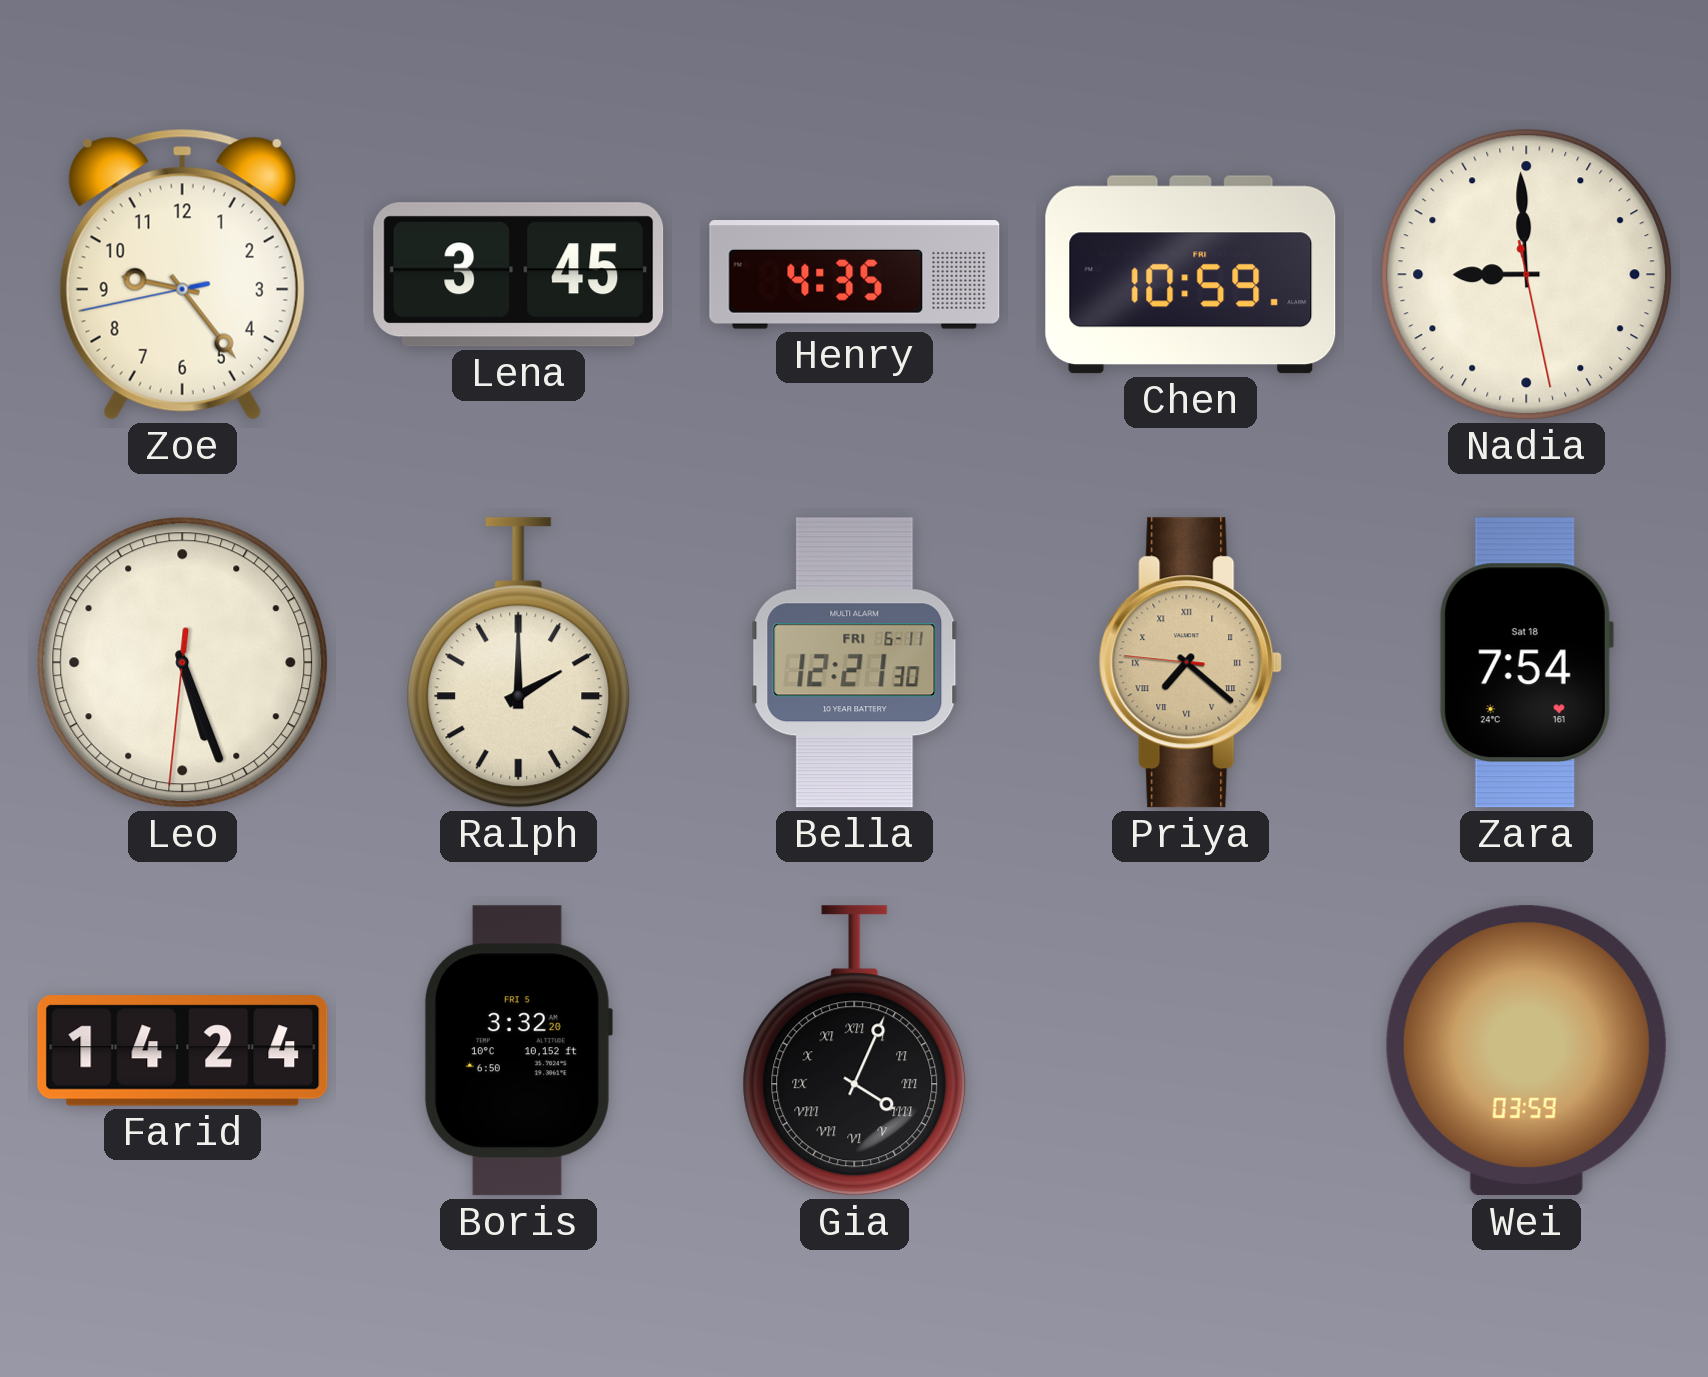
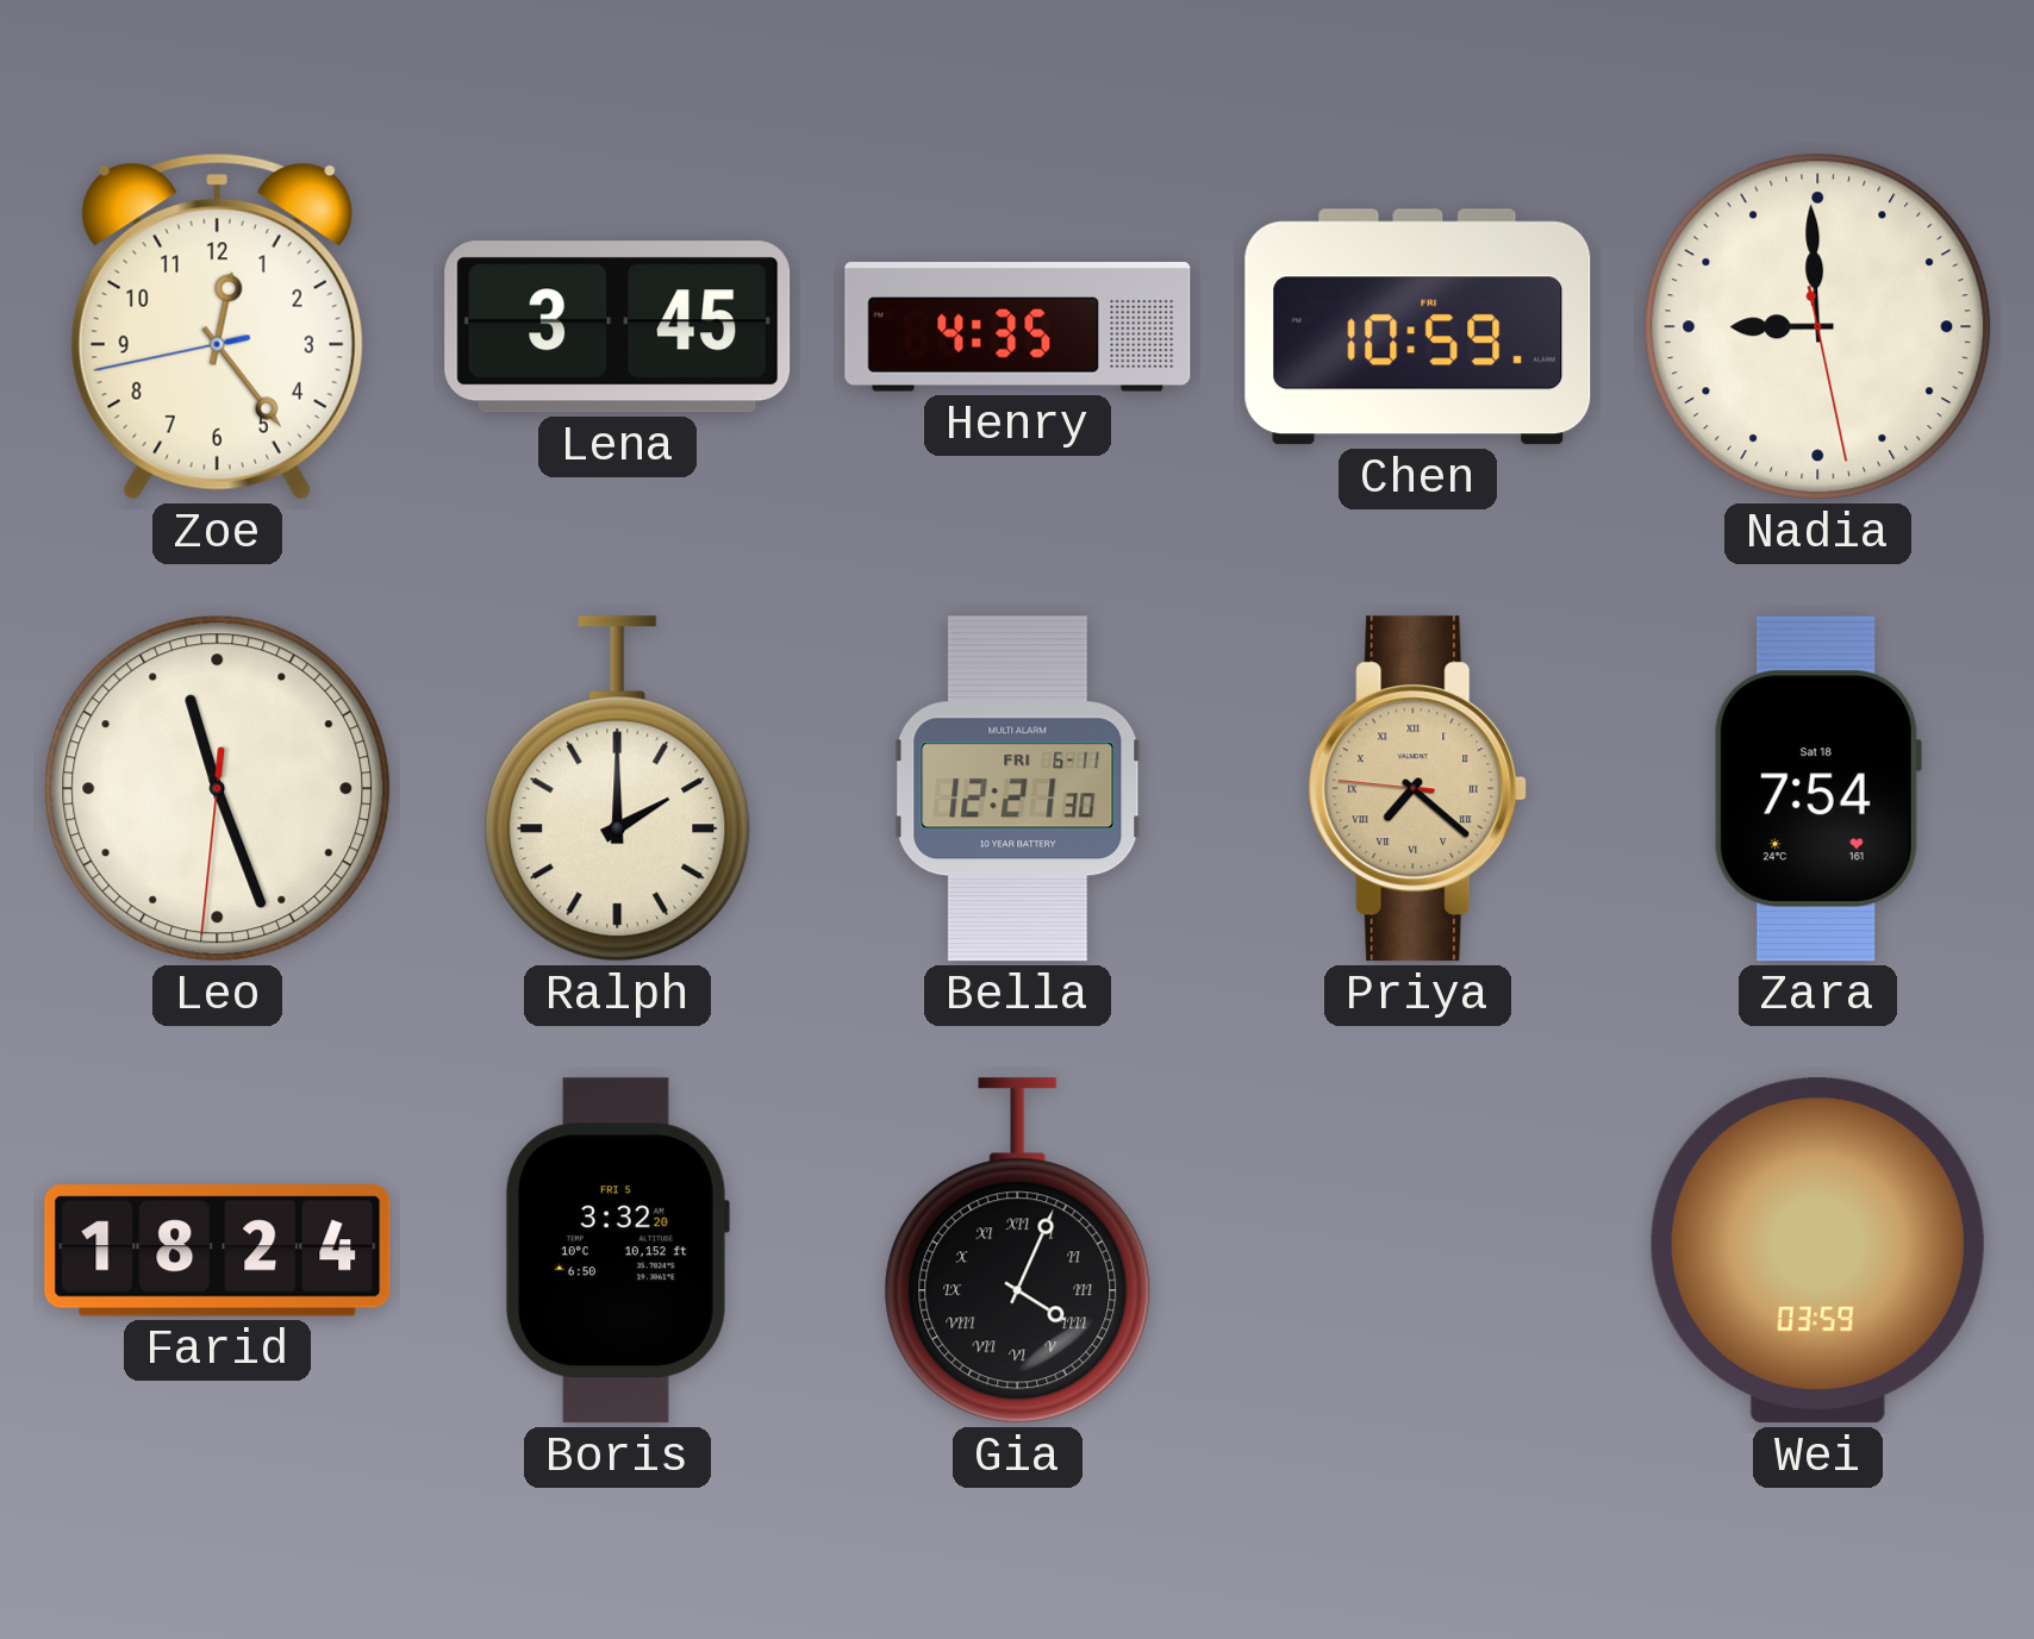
Zoe: 9:23 -> 12:23 (217, 326)
Leo: 5:26 -> 11:26 (218, 789)
Farid: 14:24 -> 18:24 (218, 1251)
